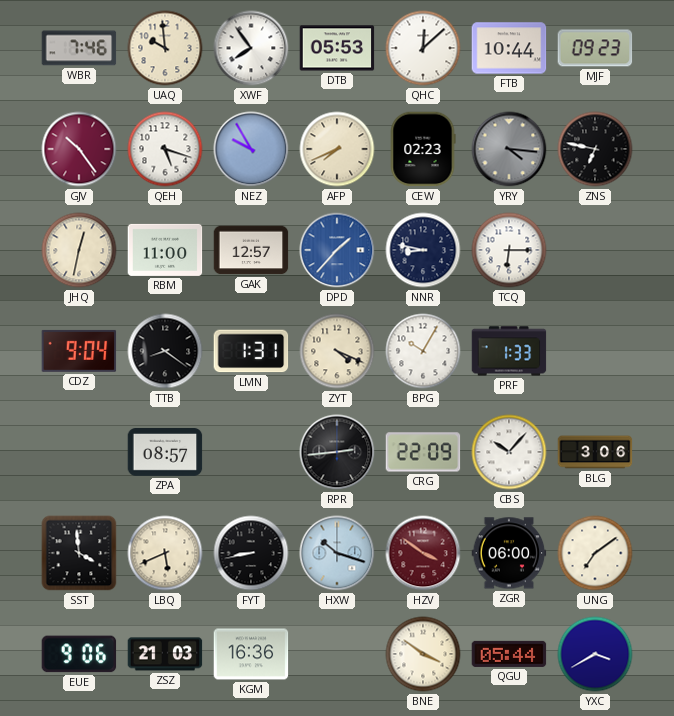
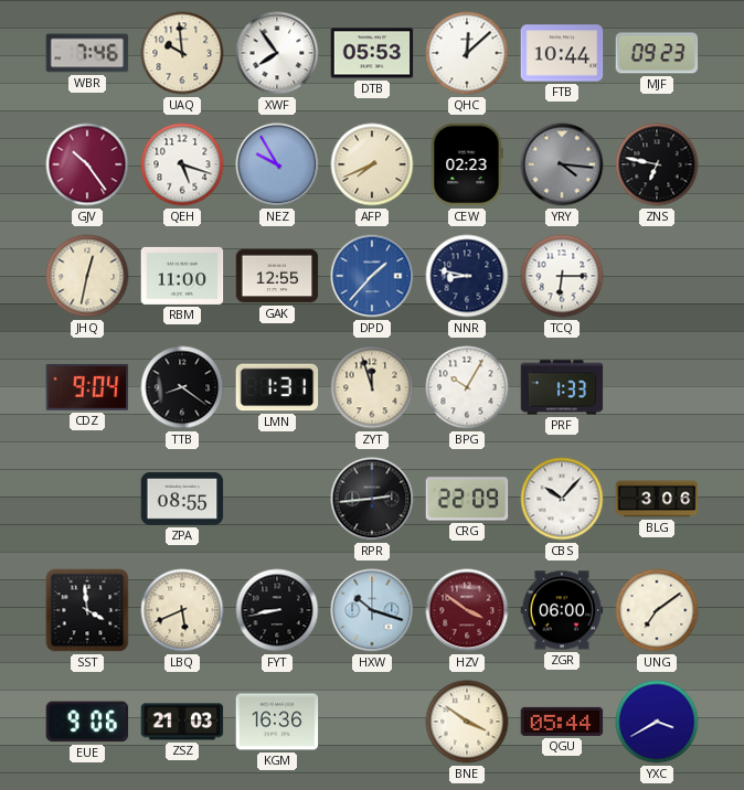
GAK: 12:57 -> 12:55 (277, 276)
ZYT: 4:19 -> 11:57 (372, 387)
ZPA: 08:57 -> 08:55 (182, 500)
